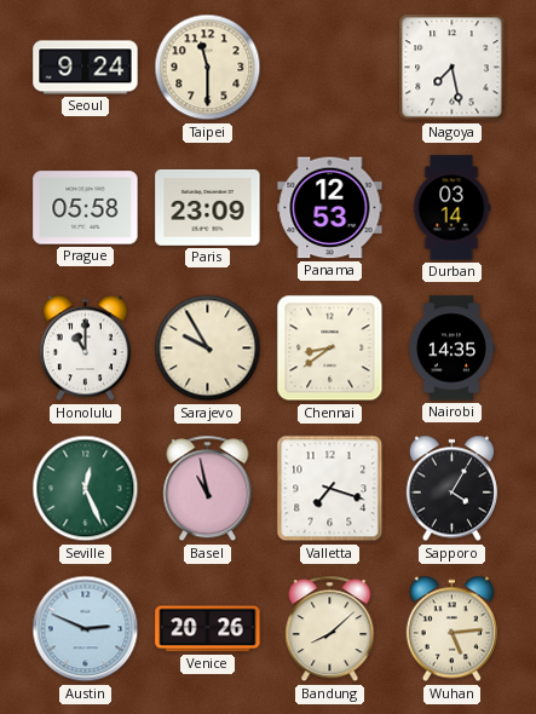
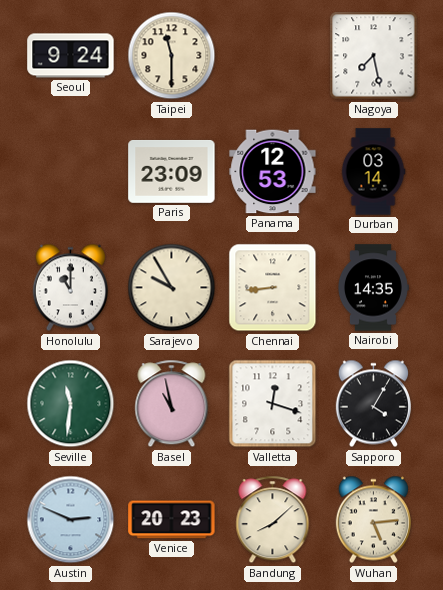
Prague: 05:58 -> none (86, 208)
Chennai: 8:39 -> 8:44 (273, 288)
Seville: 12:26 -> 11:31 (71, 404)
Valletta: 7:18 -> 12:18 (273, 404)
Venice: 20:26 -> 20:23 (172, 520)
